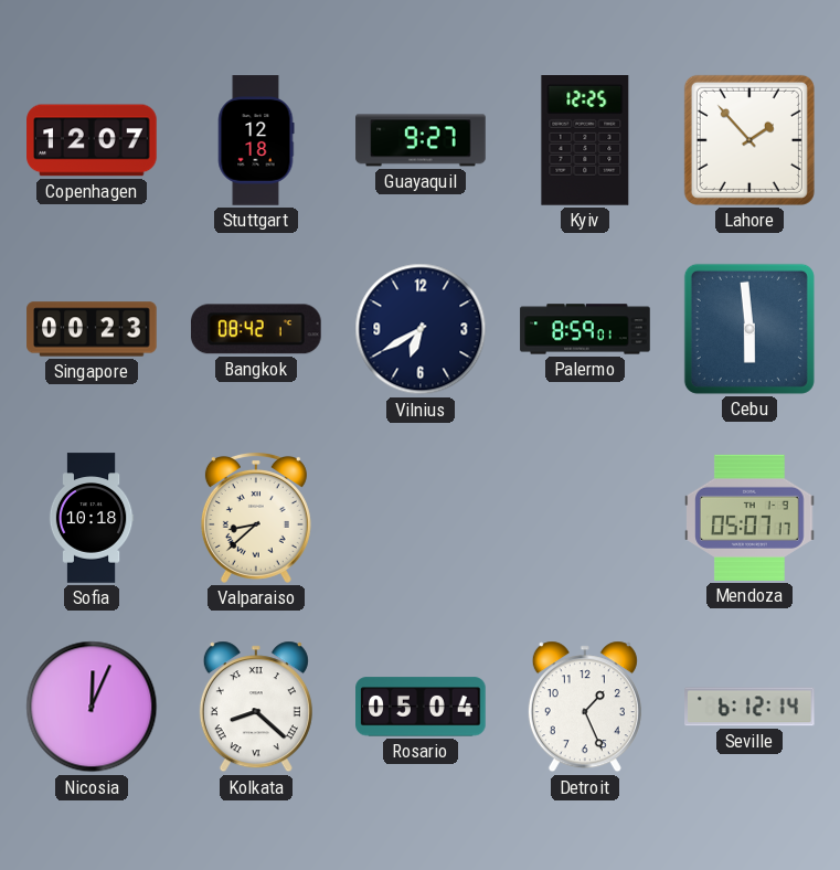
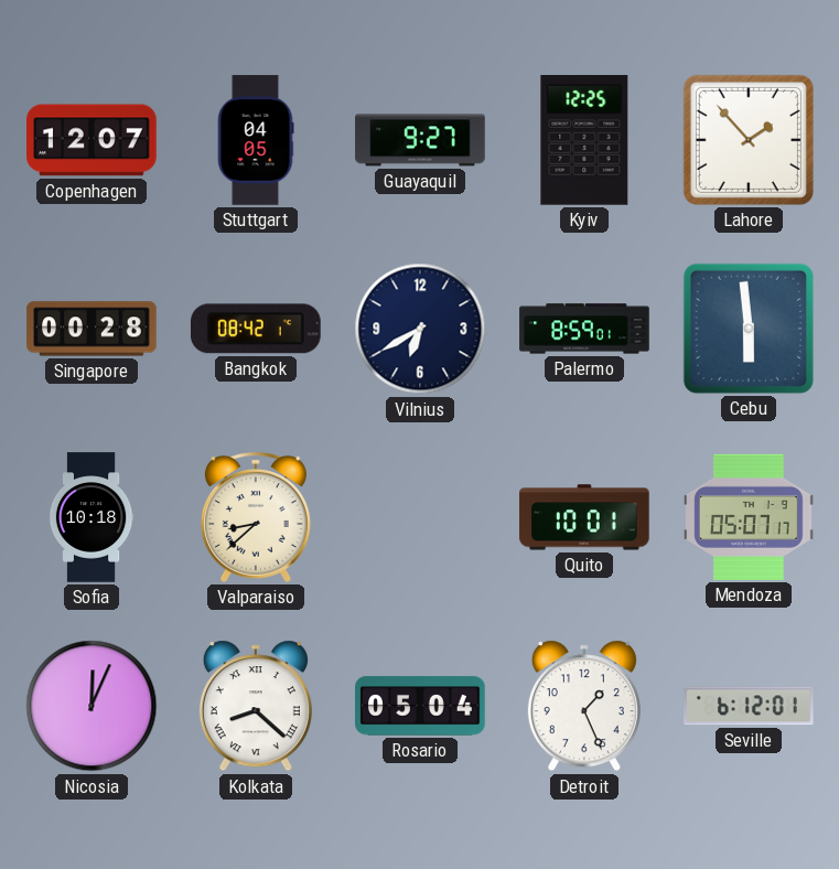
Stuttgart: 12:18 -> 04:05 (256, 140)
Singapore: 00:23 -> 00:28 (92, 329)
Quito: none -> 10:01 (584, 517)
Seville: 6:12:14 -> 6:12:01 (749, 706)
